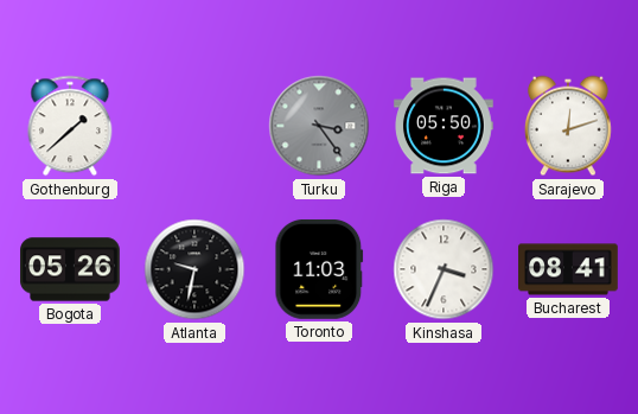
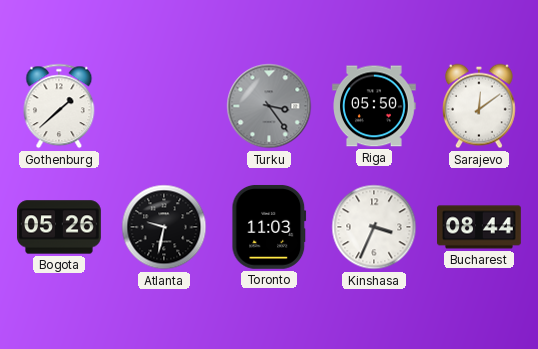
Sarajevo: 12:12 -> 12:09 (479, 106)
Bucharest: 08:41 -> 08:44 (480, 227)
